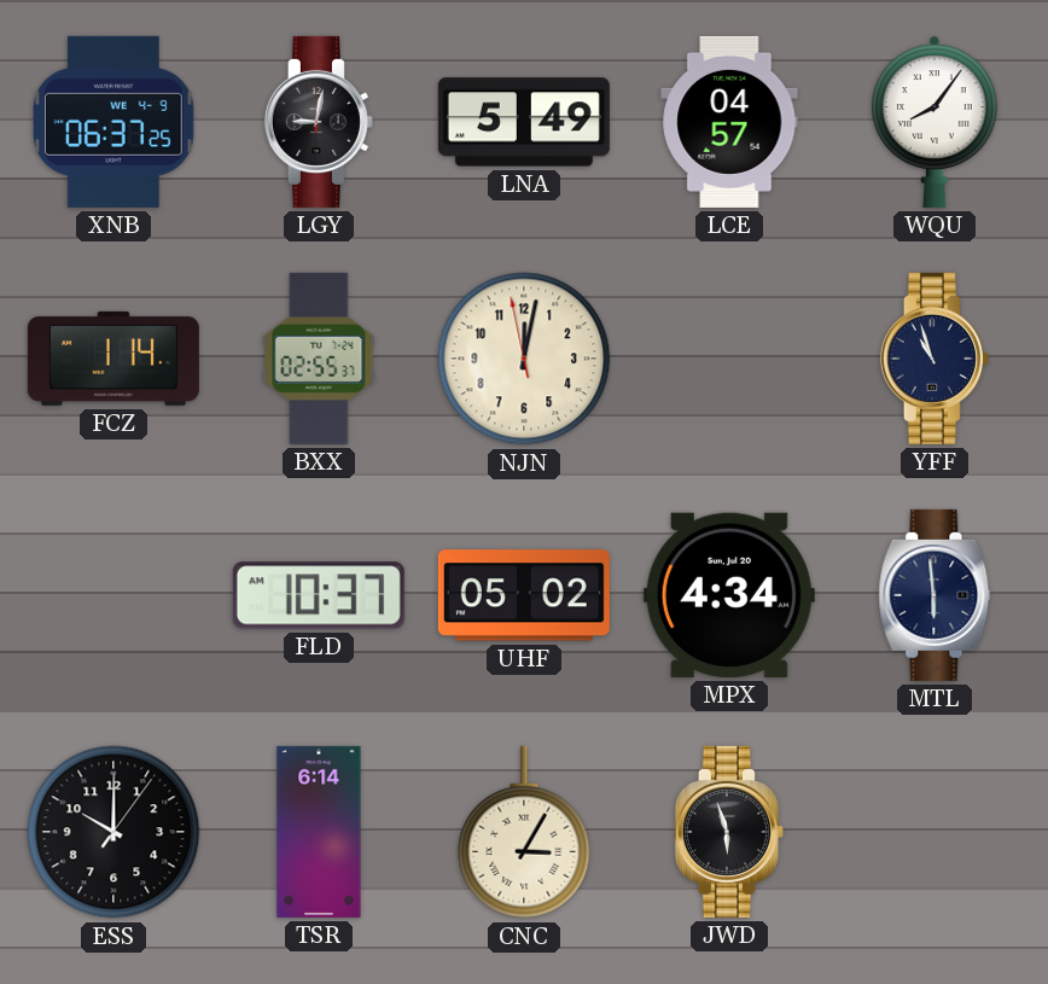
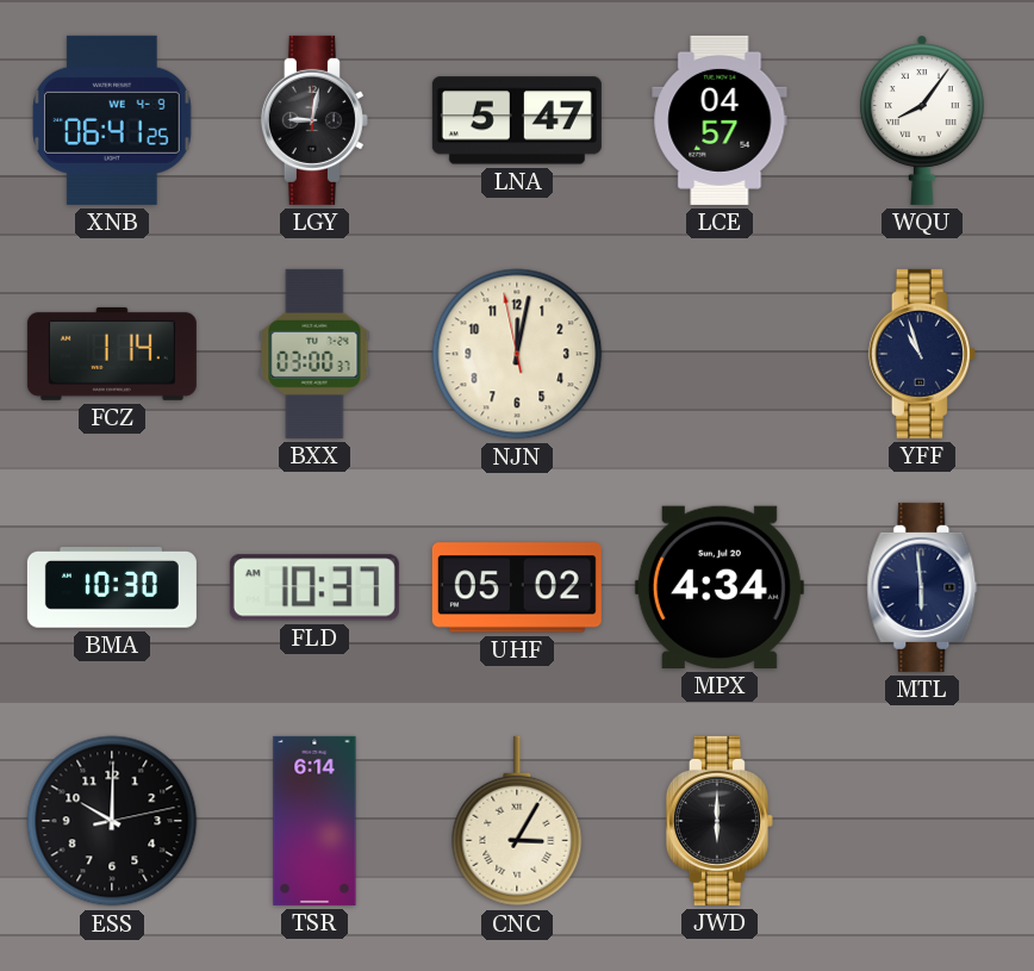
XNB: 06:37 -> 06:41 (113, 120)
LNA: 5:49 -> 5:47 (517, 120)
BXX: 02:55 -> 03:00 (314, 354)
BMA: none -> 10:30 (112, 587)
ESS: 10:00:06 -> 10:00:13 (112, 821)
JWD: 5:57 -> 6:00 (720, 821)
